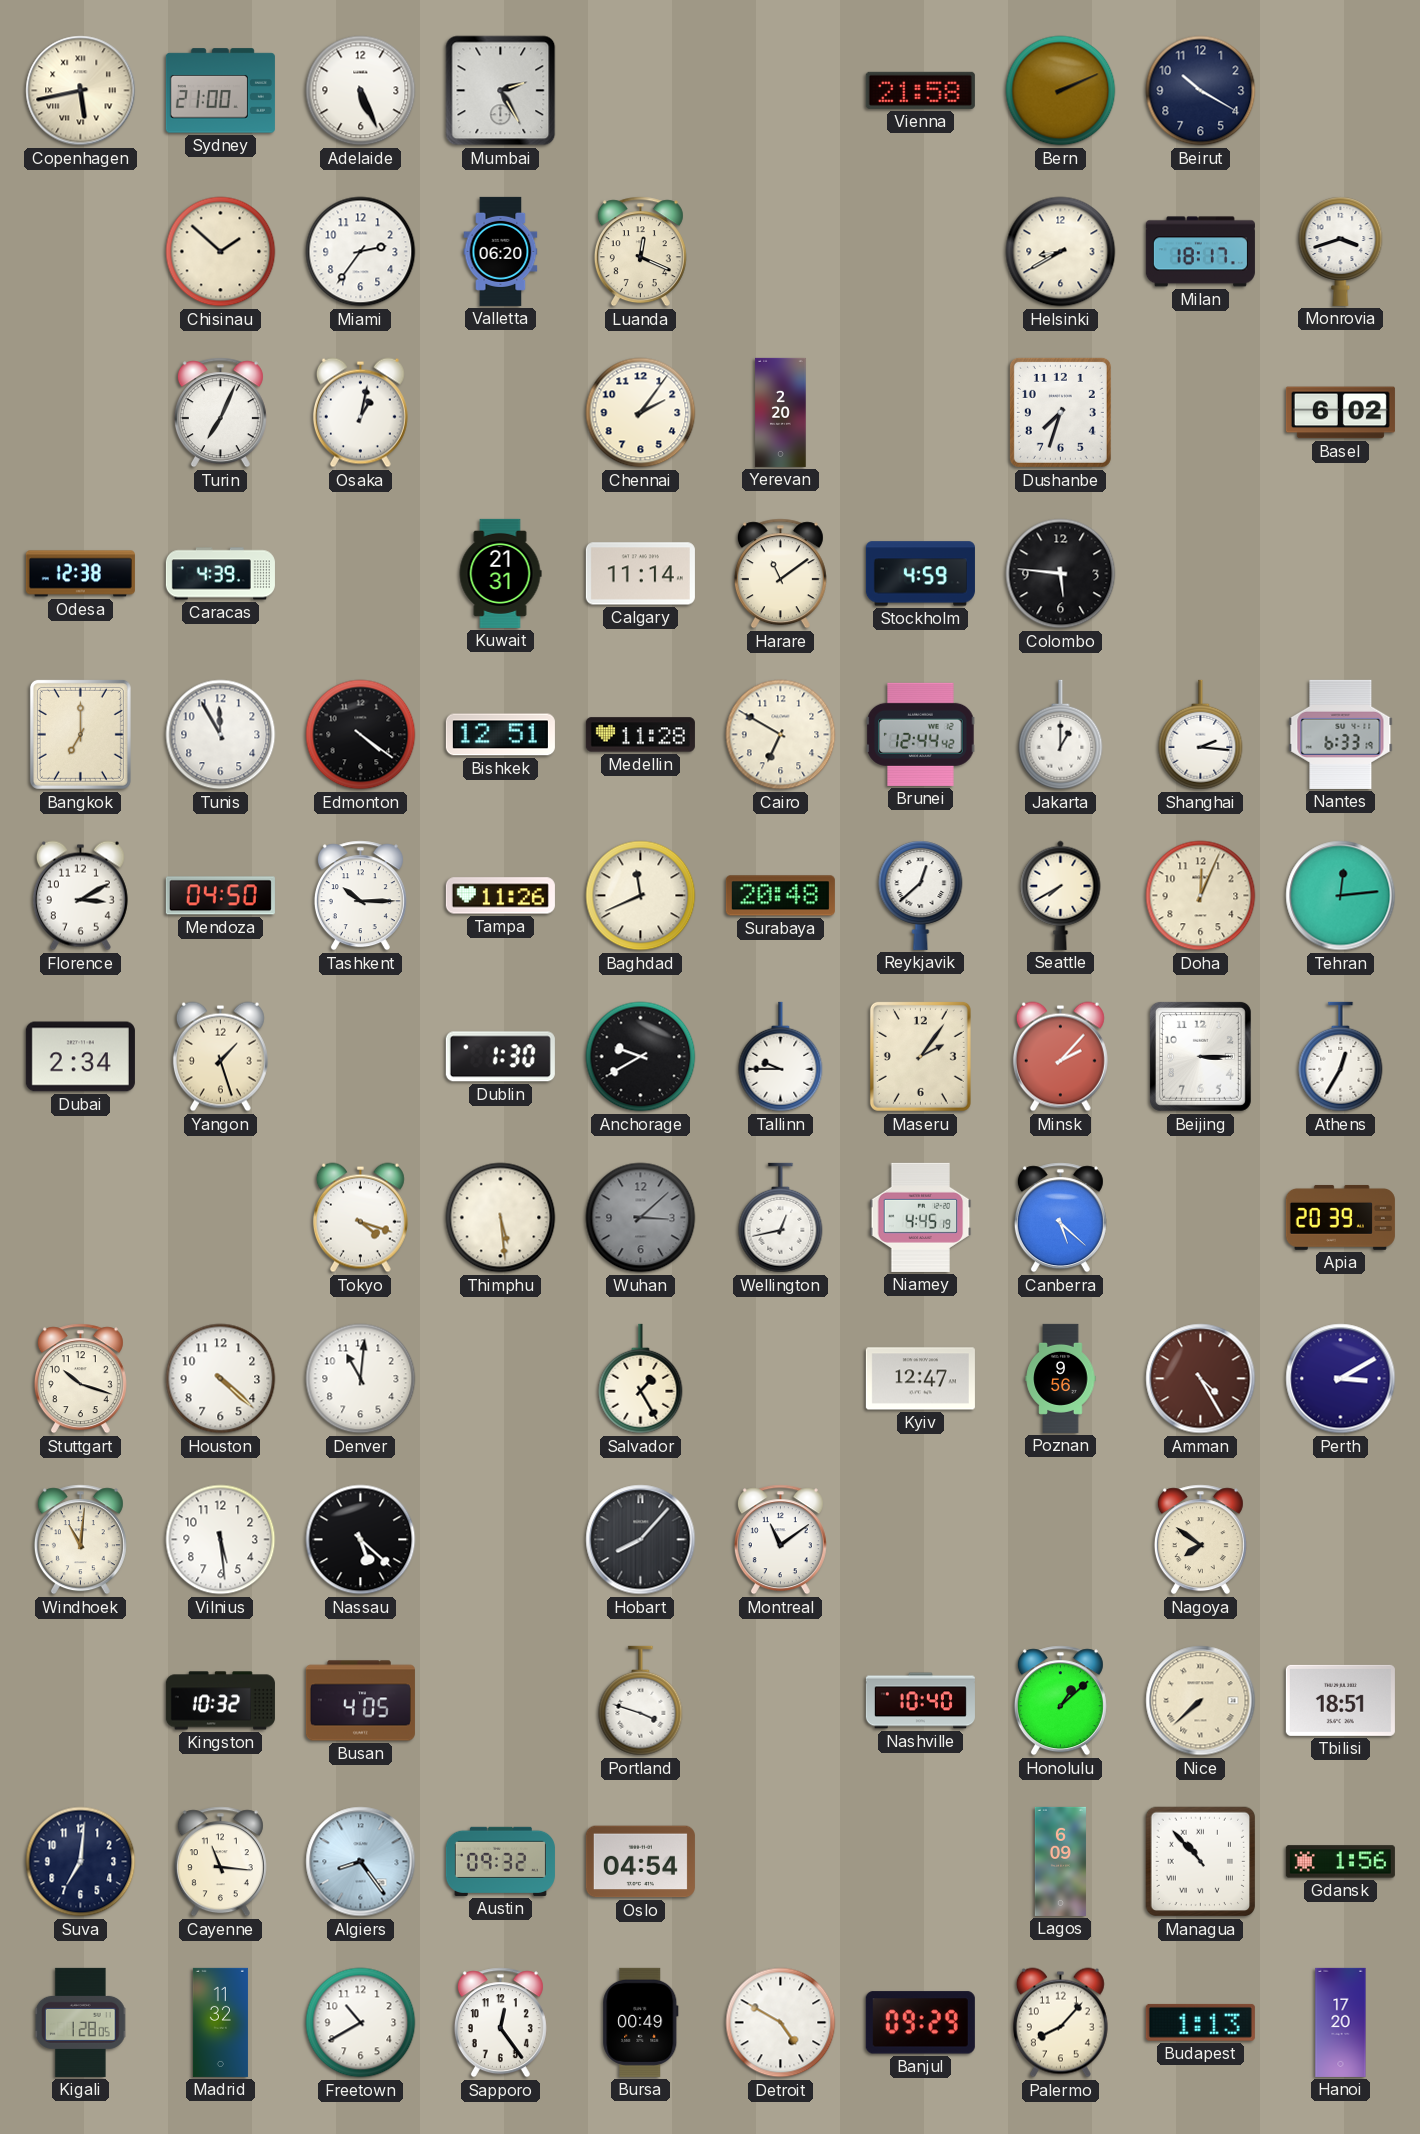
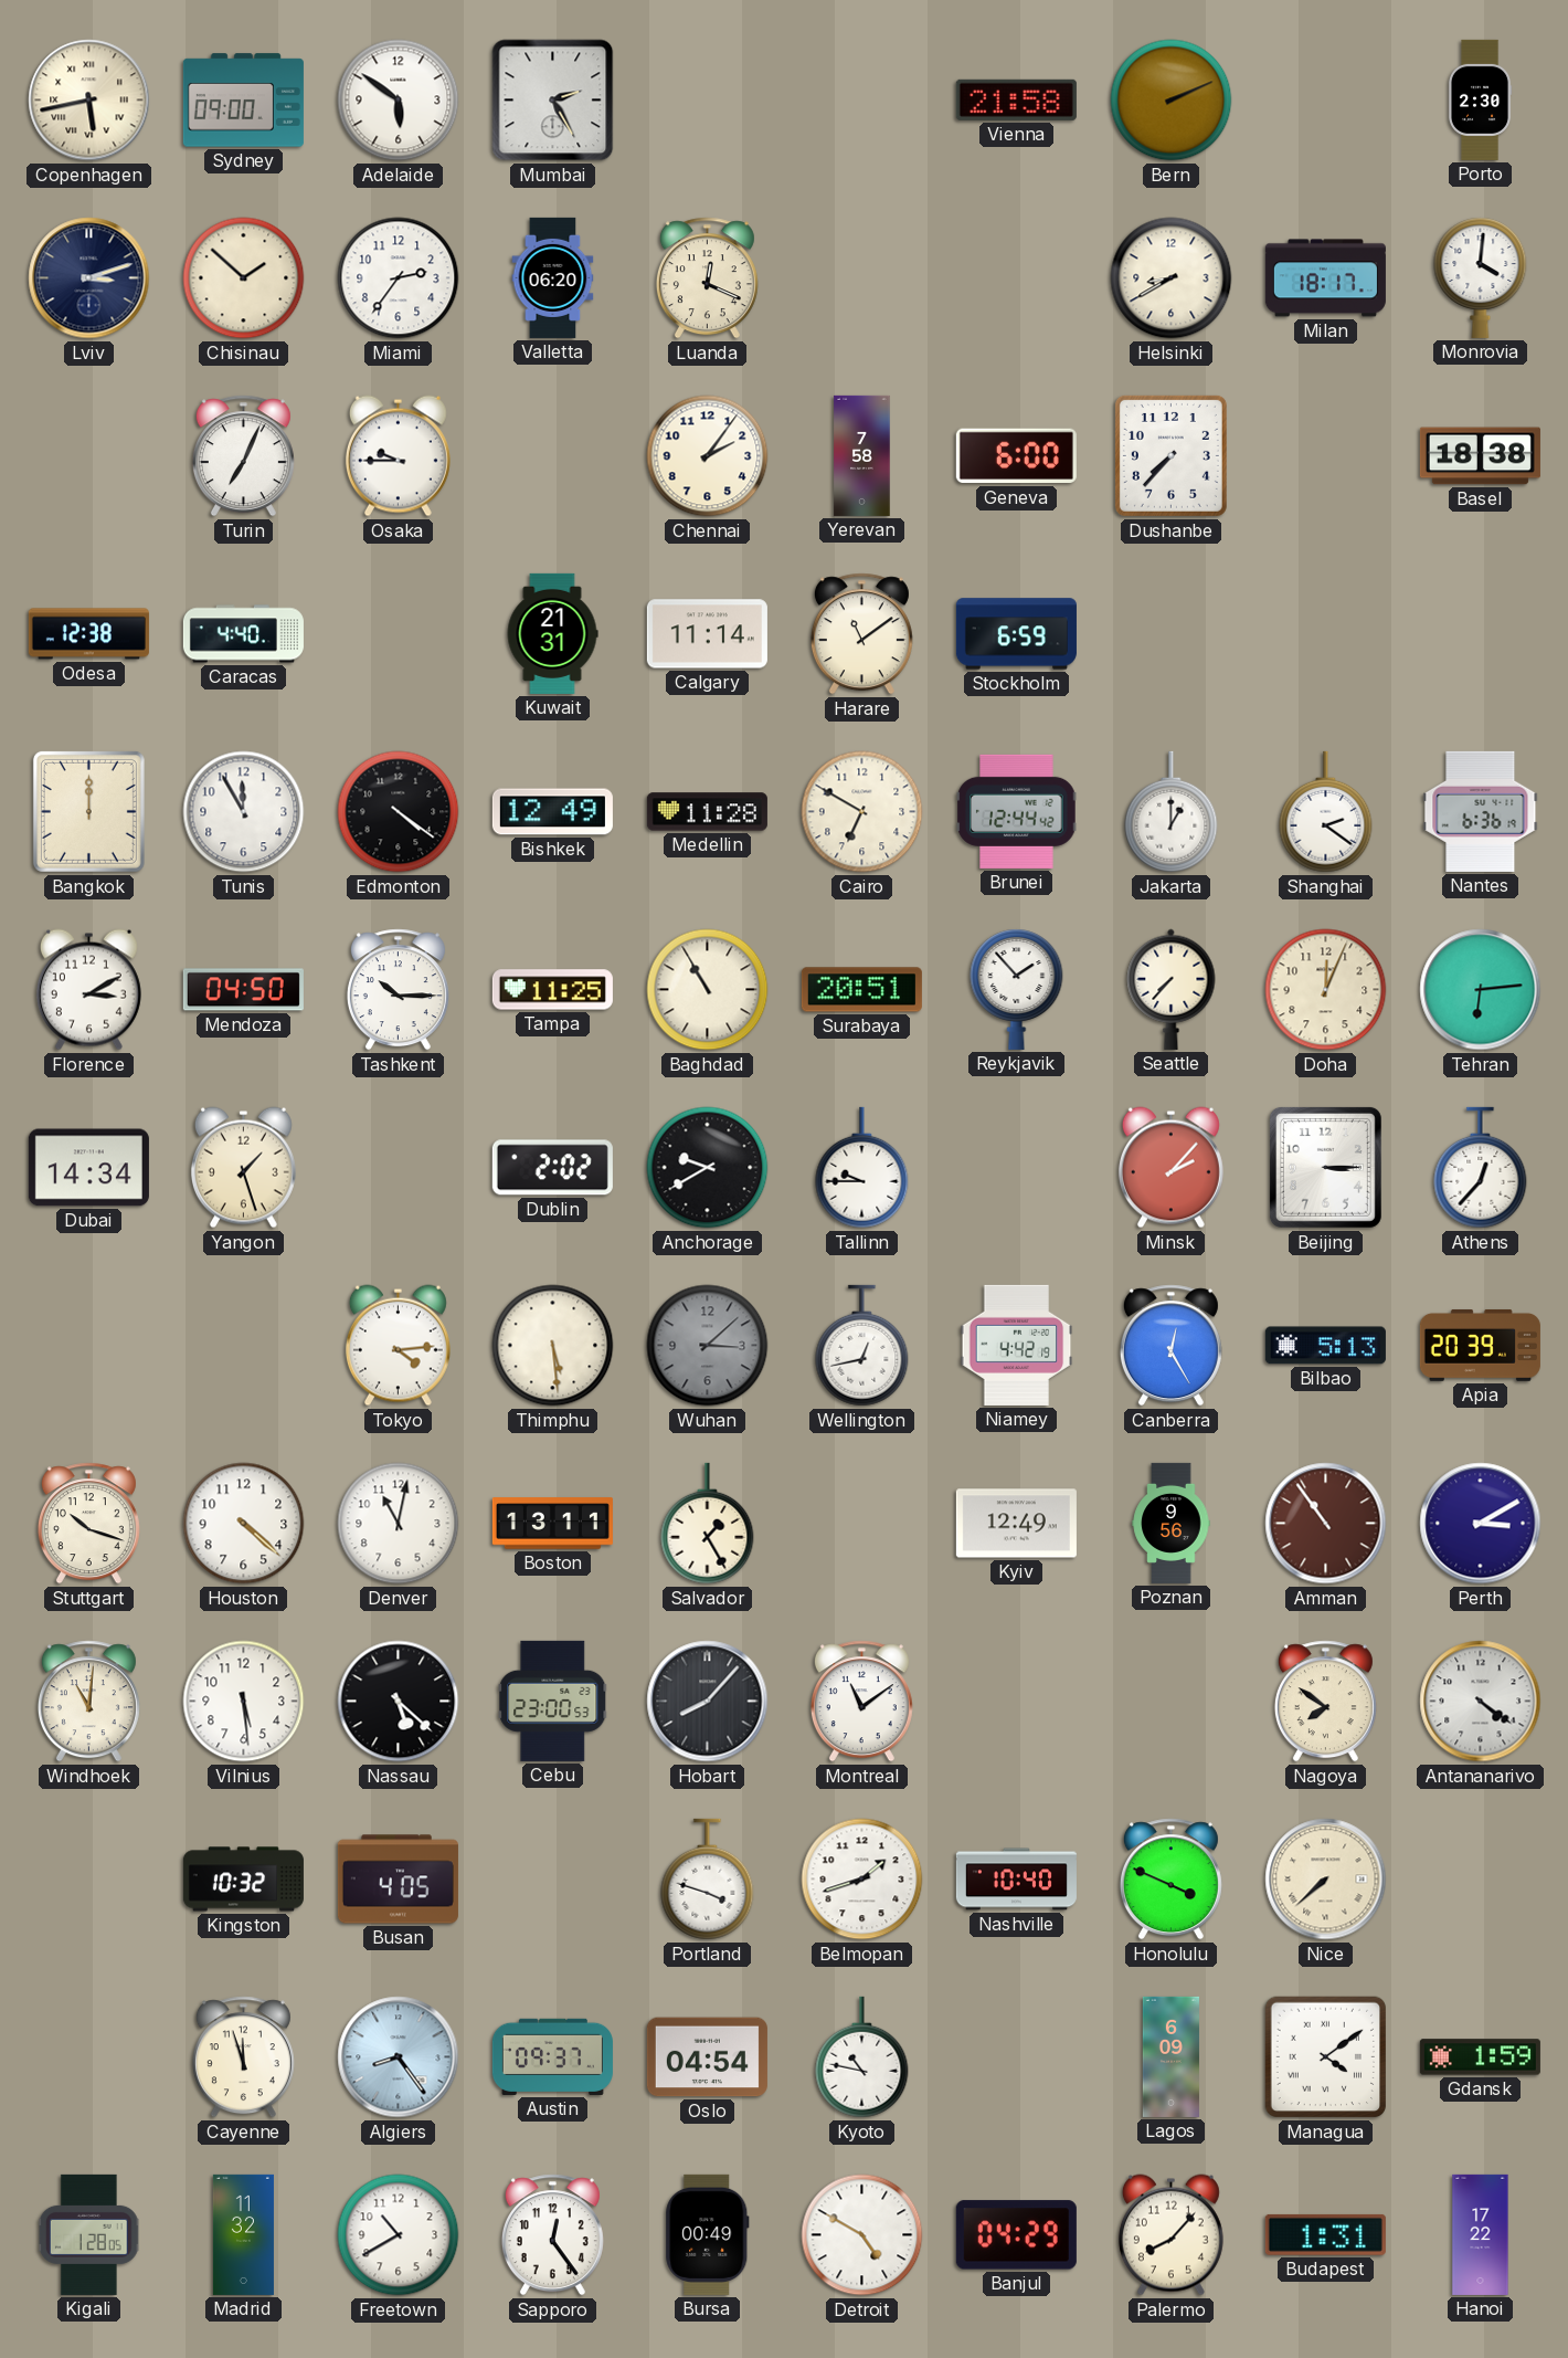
Sydney: 21:00 -> 09:00 (243, 101)
Adelaide: 5:26 -> 5:51 (399, 101)
Beirut: 10:20 -> none (1201, 91)
Porto: none -> 2:30 (1480, 99)
Lviv: none -> 3:12 (89, 278)
Monrovia: 3:42 -> 4:01 (1481, 277)
Osaka: 1:02 -> 9:45 (398, 456)
Yerevan: 2:20 -> 7:58 (862, 455)
Geneva: none -> 6:00 (1016, 456)
Dushanbe: 7:33 -> 7:37 (1170, 455)
Basel: 6:02 -> 18:38 (1480, 456)
Caracas: 4:39 -> 4:40 (243, 634)
Stockholm: 4:59 -> 6:59 (1016, 634)
Colombo: 5:46 -> none (1061, 574)
Bangkok: 7:00 -> 12:00 (88, 811)
Bishkek: 12:51 -> 12:49 (552, 812)
Shanghai: 2:16 -> 2:21 (1326, 812)
Nantes: 6:33 -> 6:36 (1481, 811)
Tampa: 11:26 -> 11:25 (552, 990)
Baghdad: 11:41 -> 10:55 (708, 990)
Surabaya: 20:48 -> 20:51 (861, 990)
Reykjavik: 12:38 -> 1:53 (1017, 989)
Seattle: 7:40 -> 7:37 (1172, 989)
Tehran: 12:14 -> 6:14 (1481, 990)
Dubai: 2:34 -> 14:34 (88, 1168)
Dublin: 1:30 -> 2:02 (552, 1168)
Maseru: 2:06 -> none (920, 1056)
Athens: 12:35 -> 12:37 (1481, 1168)
Tokyo: 4:18 -> 4:14 (398, 1346)
Niamey: 4:45 -> 4:42 (1017, 1345)
Canberra: 5:22 -> 12:25 (1170, 1346)
Bilbao: none -> 5:13 (1325, 1346)
Denver: 11:01 -> 11:02 (399, 1524)
Boston: none -> 13:11 (552, 1524)
Kyiv: 12:47 -> 12:49 (1016, 1524)
Amman: 4:25 -> 10:54 (1326, 1524)
Cebu: none -> 23:00 (553, 1701)
Antananarivo: none -> 4:21 (1481, 1702)
Belmopan: none -> 1:42 (862, 1880)
Honolulu: 1:08 -> 3:49 (1170, 1880)
Tbilisi: 18:51 -> none (1340, 1700)
Suva: 7:01 -> none (81, 1862)
Cayenne: 11:16 -> 11:57 (243, 2057)
Austin: 09:32 -> 09:37 (552, 2056)
Kyoto: none -> 10:47 (862, 2057)
Managua: 10:53 -> 4:09 (1326, 2057)
Gdansk: 1:56 -> 1:59 (1480, 2057)
Banjul: 09:29 -> 04:29 (1016, 2235)
Budapest: 1:13 -> 1:31 (1325, 2234)
Hanoi: 17:20 -> 17:22 (1481, 2234)
